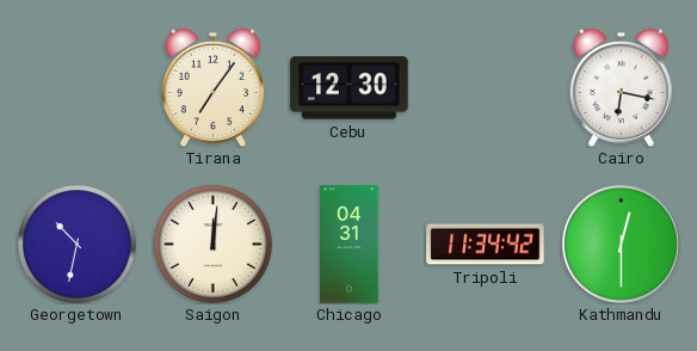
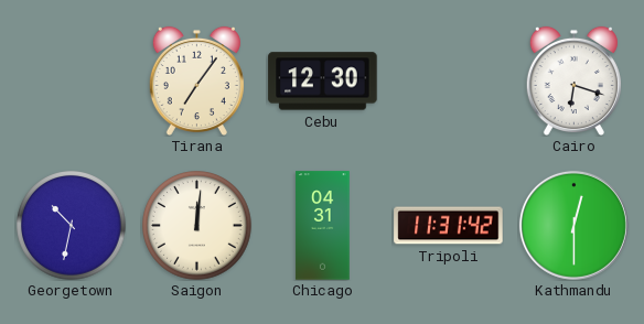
Cairo: 6:17 -> 6:18 (573, 80)
Tripoli: 11:34 -> 11:31 (449, 226)
